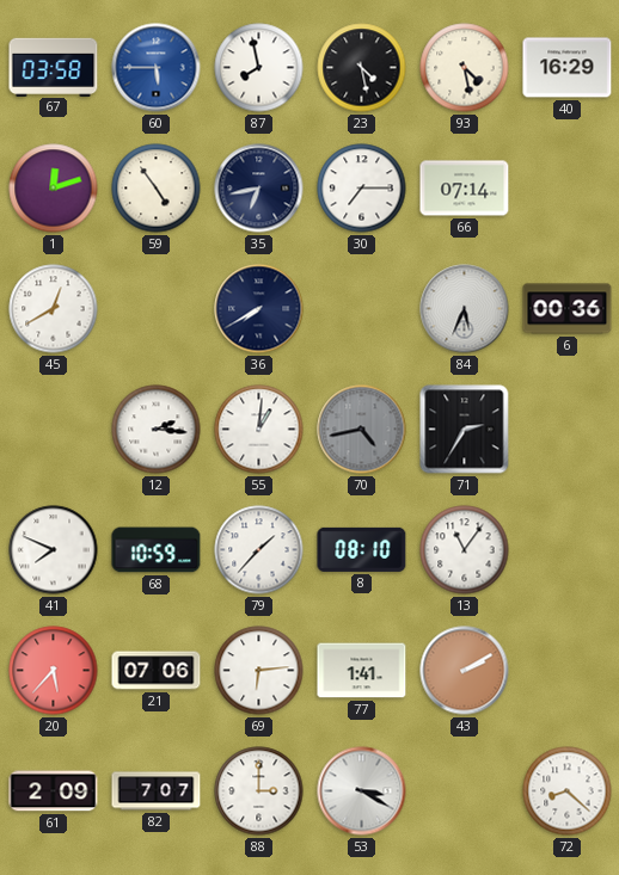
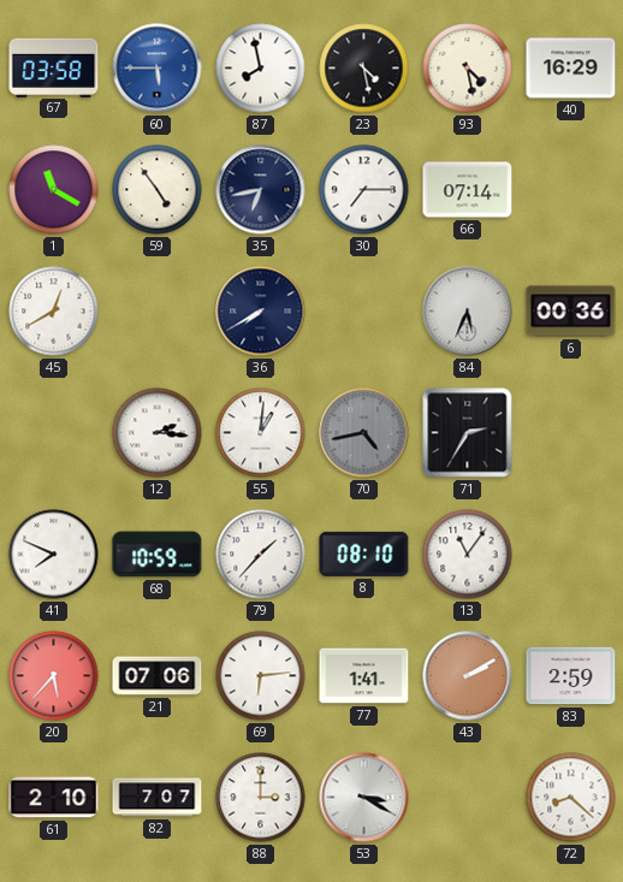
1: 12:12 -> 11:20 (54, 190)
83: none -> 2:59 (571, 676)
61: 2:09 -> 2:10 (54, 798)
